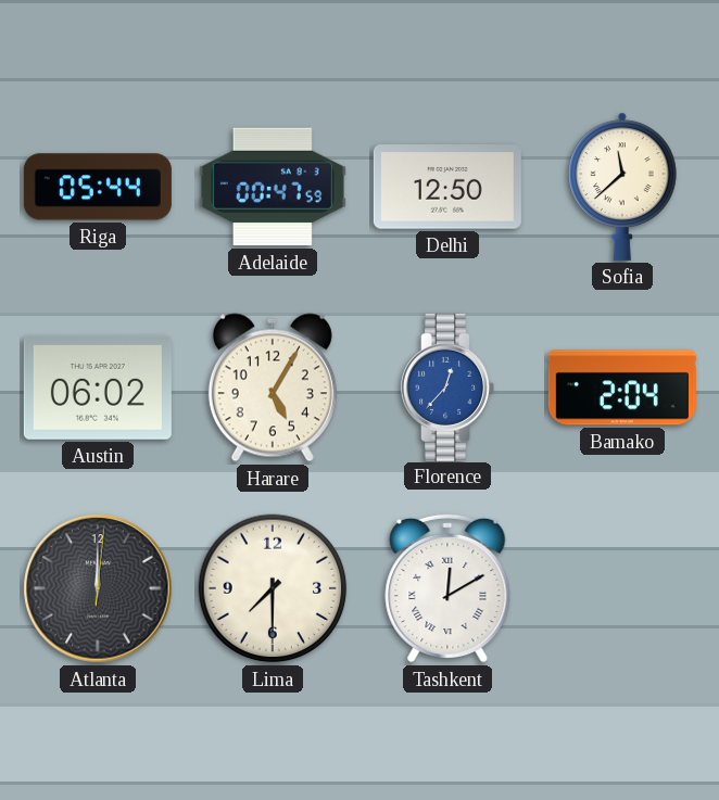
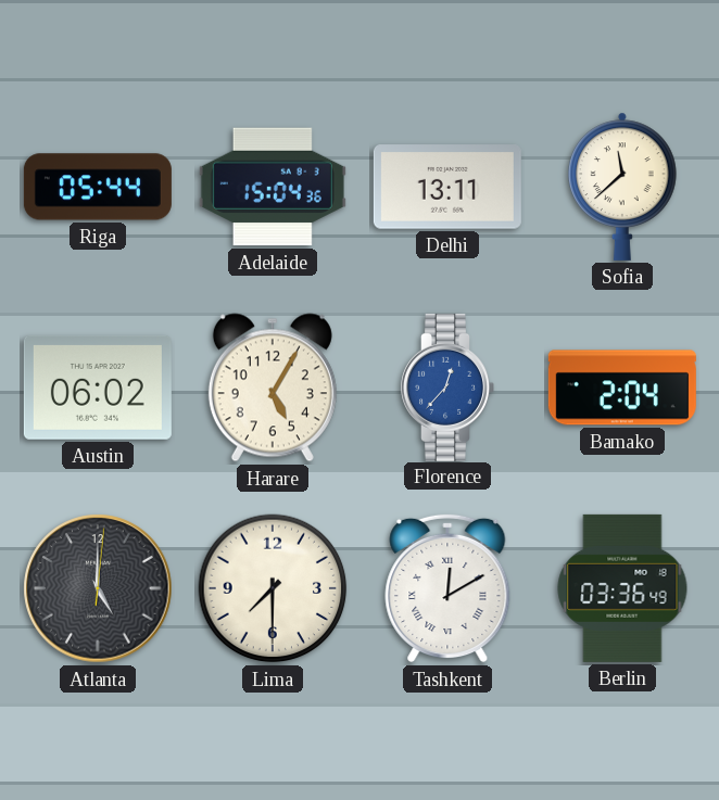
Adelaide: 00:47 -> 15:04 (273, 187)
Delhi: 12:50 -> 13:11 (447, 187)
Atlanta: 12:00 -> 5:00 (98, 588)
Berlin: none -> 03:36 (622, 588)
